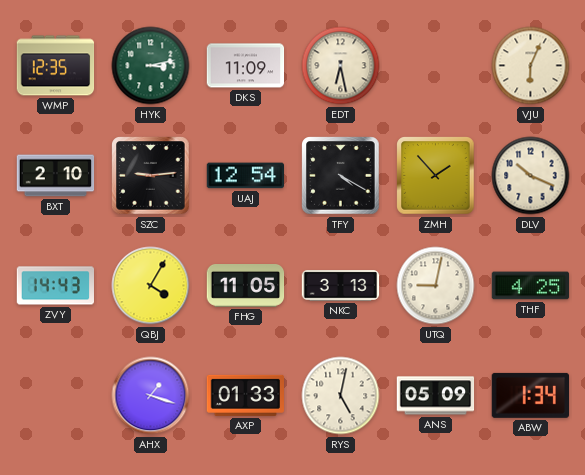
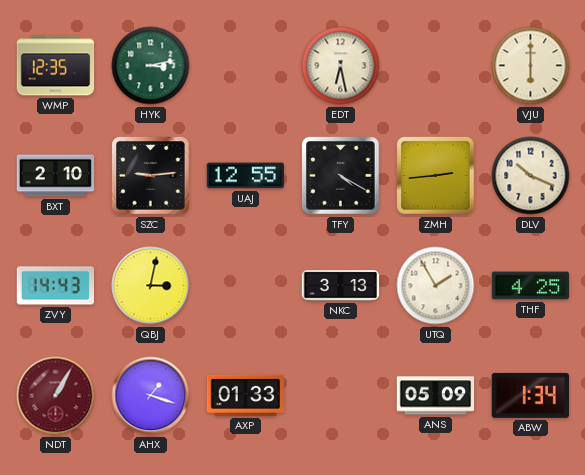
DKS: 11:09 -> none (246, 66)
VJU: 6:04 -> 6:00 (531, 66)
UAJ: 12:54 -> 12:55 (245, 176)
ZMH: 1:53 -> 2:44 (436, 176)
QBJ: 4:05 -> 3:02 (151, 286)
FHG: 11:05 -> none (246, 286)
UTQ: 9:02 -> 1:55 (436, 286)
NDT: none -> 1:05 (56, 396)
RYS: 5:02 -> none (341, 396)
